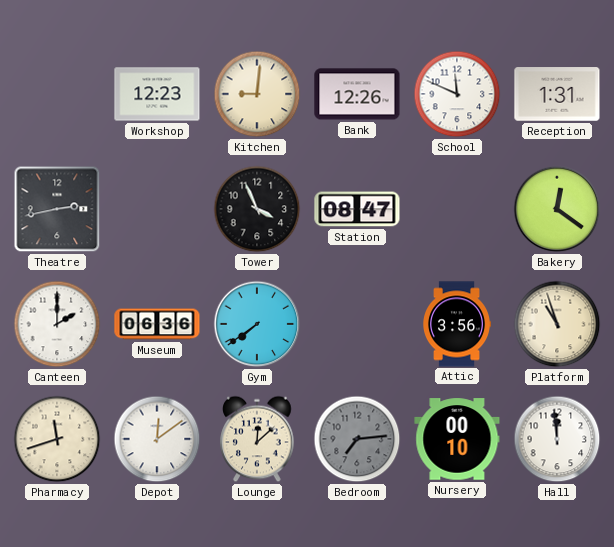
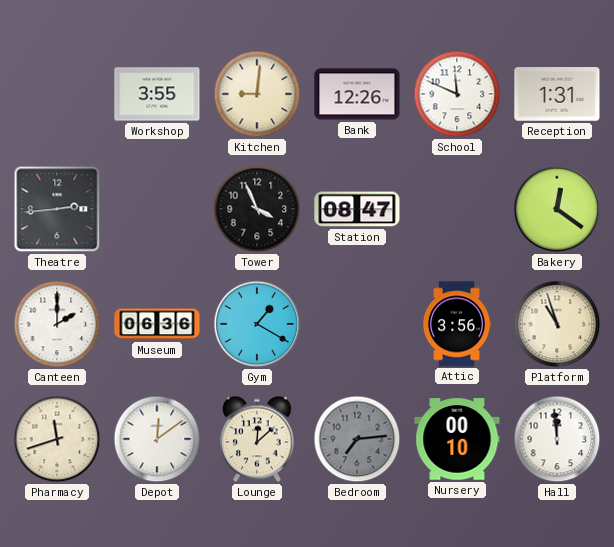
Workshop: 12:23 -> 3:55 (157, 94)
Theatre: 2:43 -> 2:44 (57, 209)
Gym: 7:39 -> 1:20 (257, 324)
